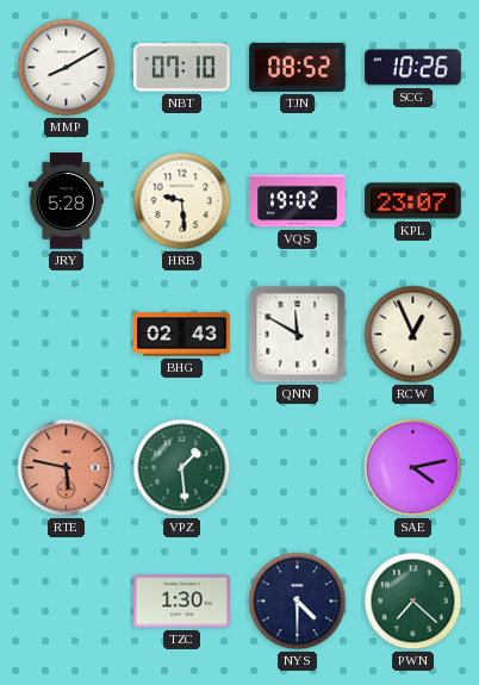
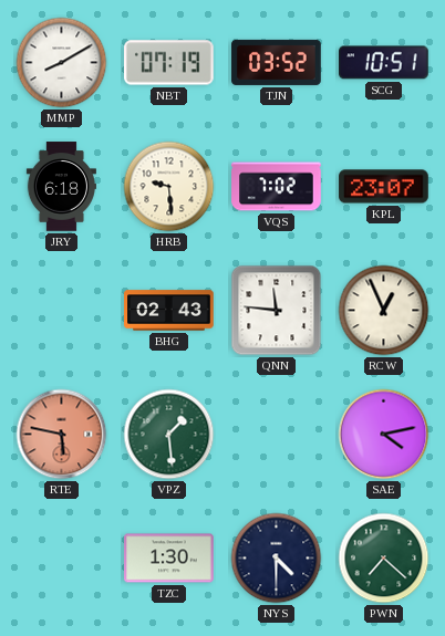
NBT: 07:10 -> 07:19 (169, 63)
TJN: 08:52 -> 03:52 (277, 62)
SCG: 10:26 -> 10:51 (384, 63)
JRY: 5:28 -> 6:18 (61, 187)
VQS: 19:02 -> 7:02 (277, 187)
QNN: 11:50 -> 11:46 (277, 311)
